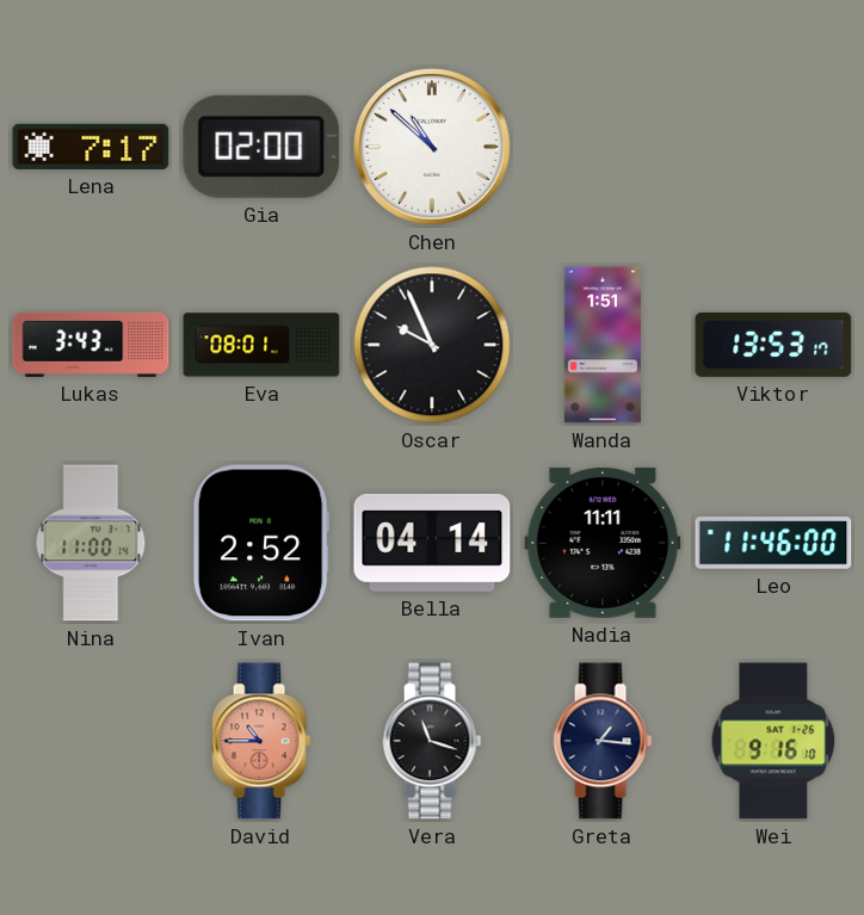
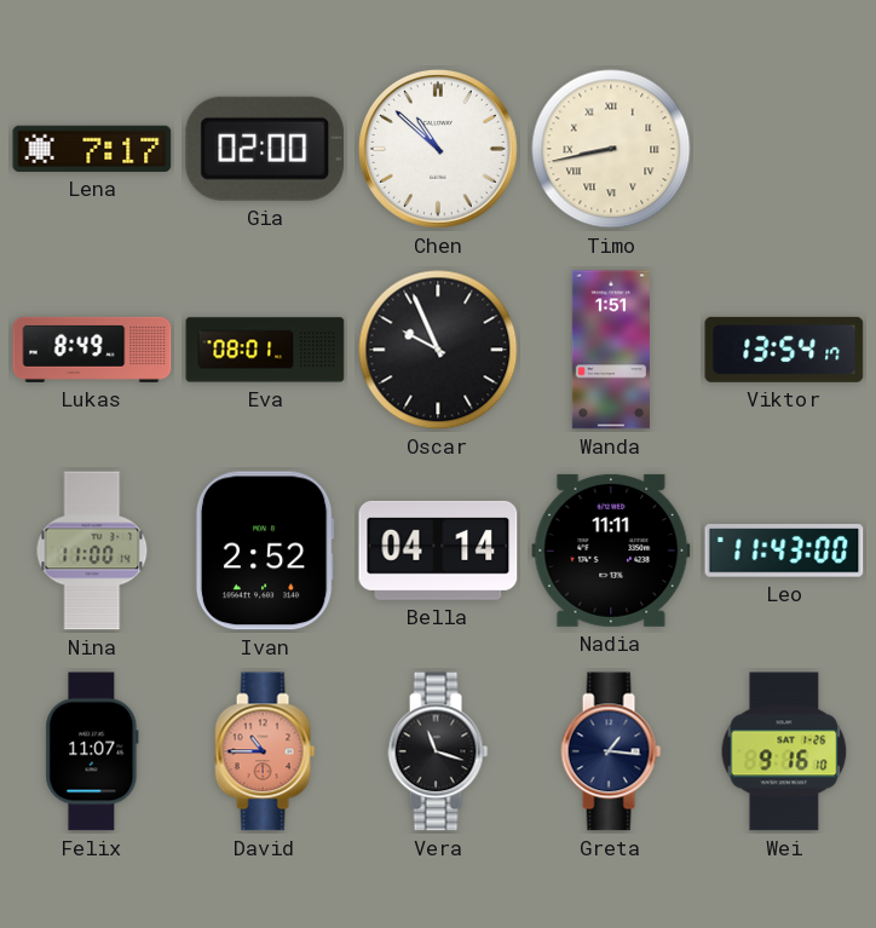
Timo: none -> 8:43 (611, 149)
Lukas: 3:43 -> 8:49 (92, 350)
Viktor: 13:53 -> 13:54 (784, 350)
Leo: 11:46 -> 11:43 (784, 551)
Felix: none -> 11:07 (92, 751)
